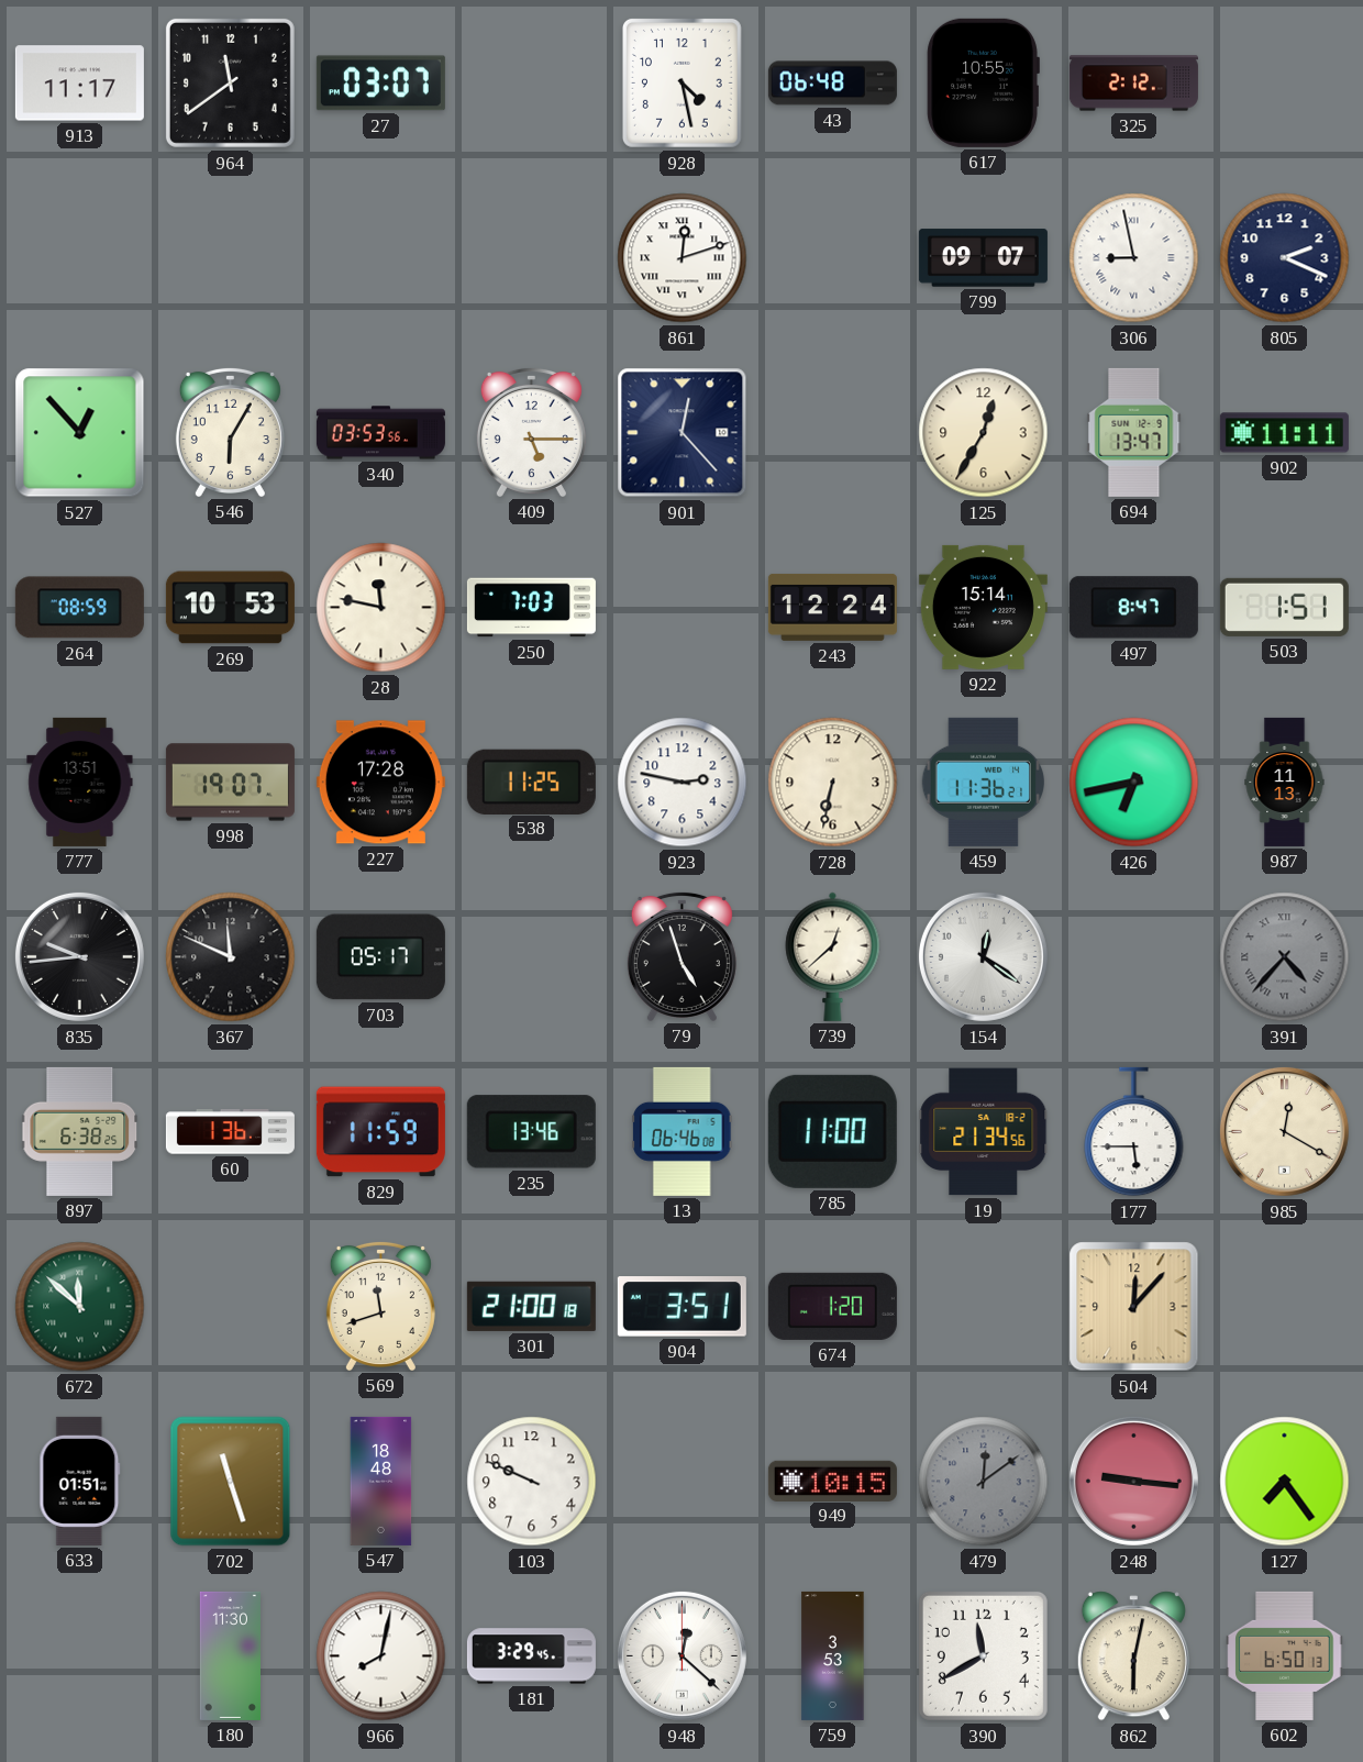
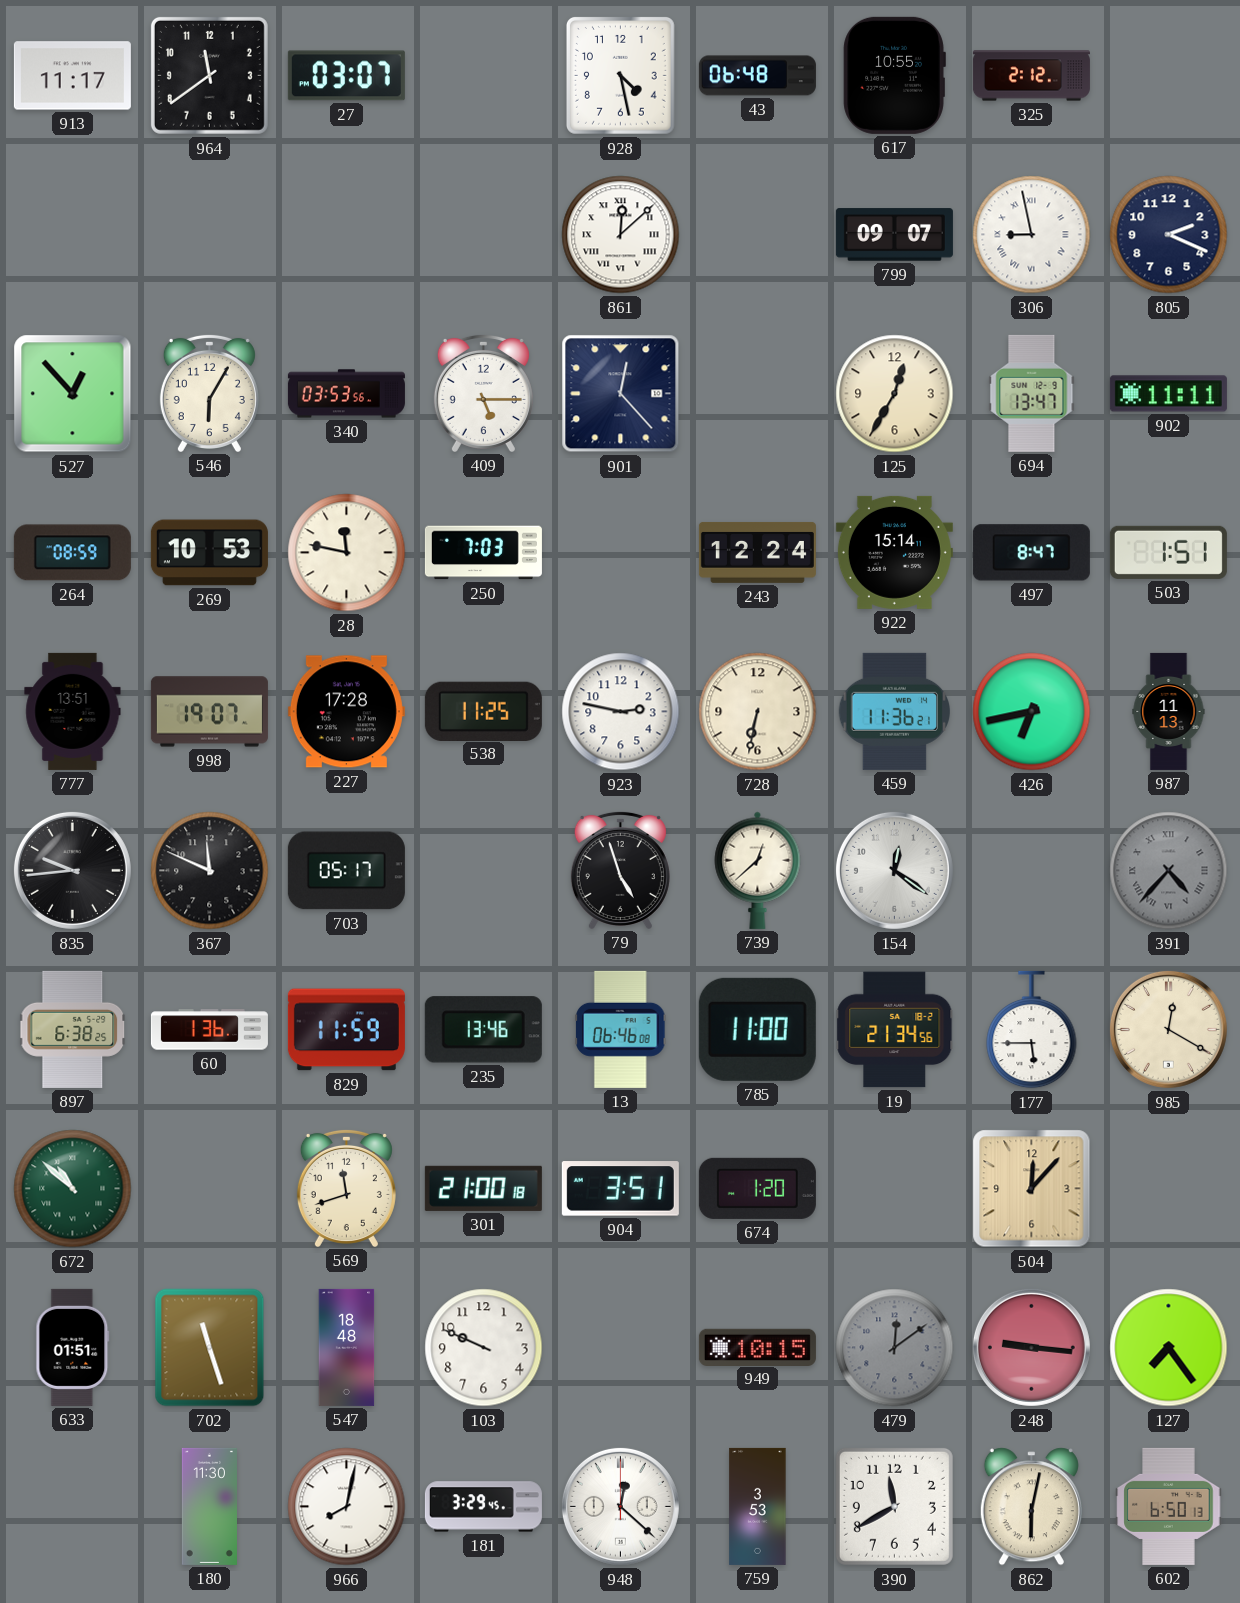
861: 12:12 -> 12:08 (621, 235)
672: 11:52 -> 10:52 (73, 1189)
